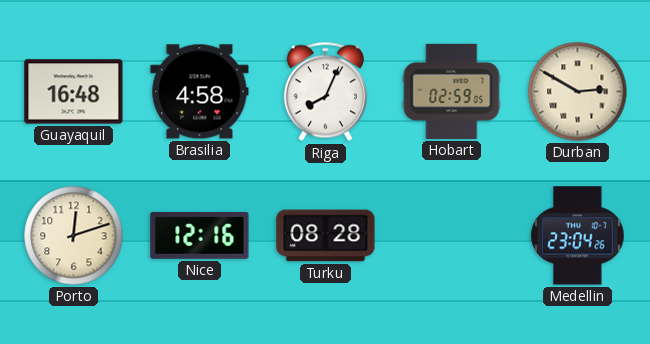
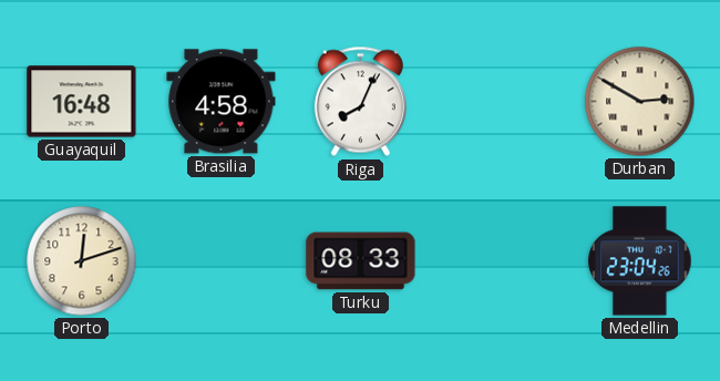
Hobart: 02:59 -> none (452, 91)
Nice: 12:16 -> none (200, 235)
Turku: 08:28 -> 08:33 (361, 261)
